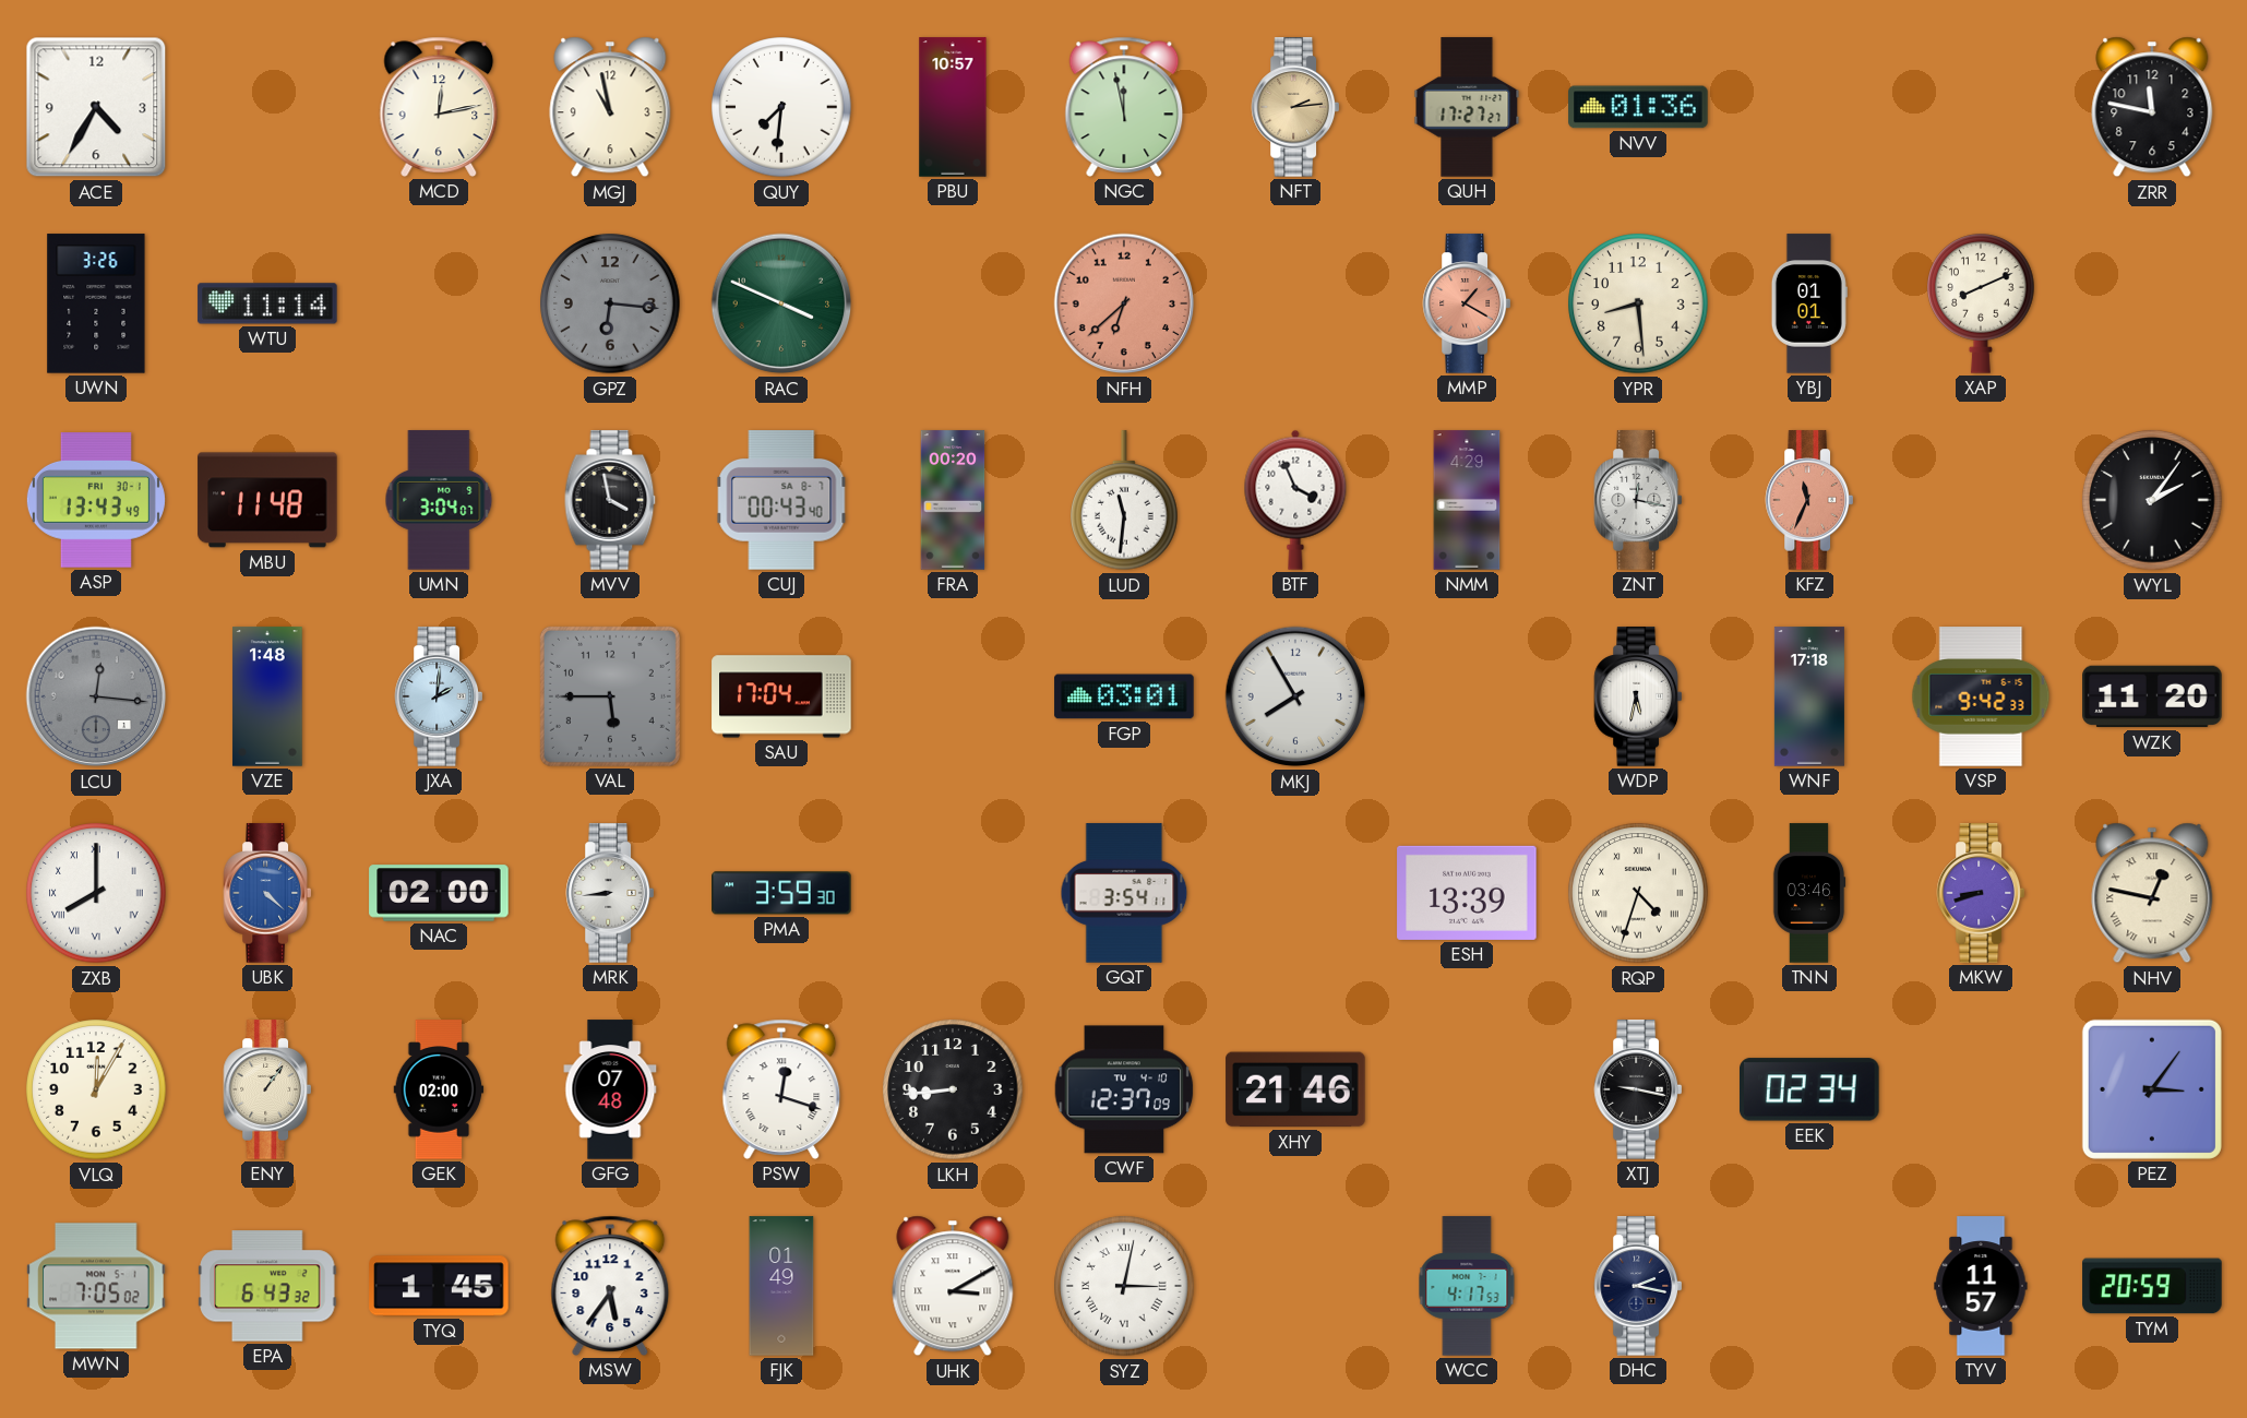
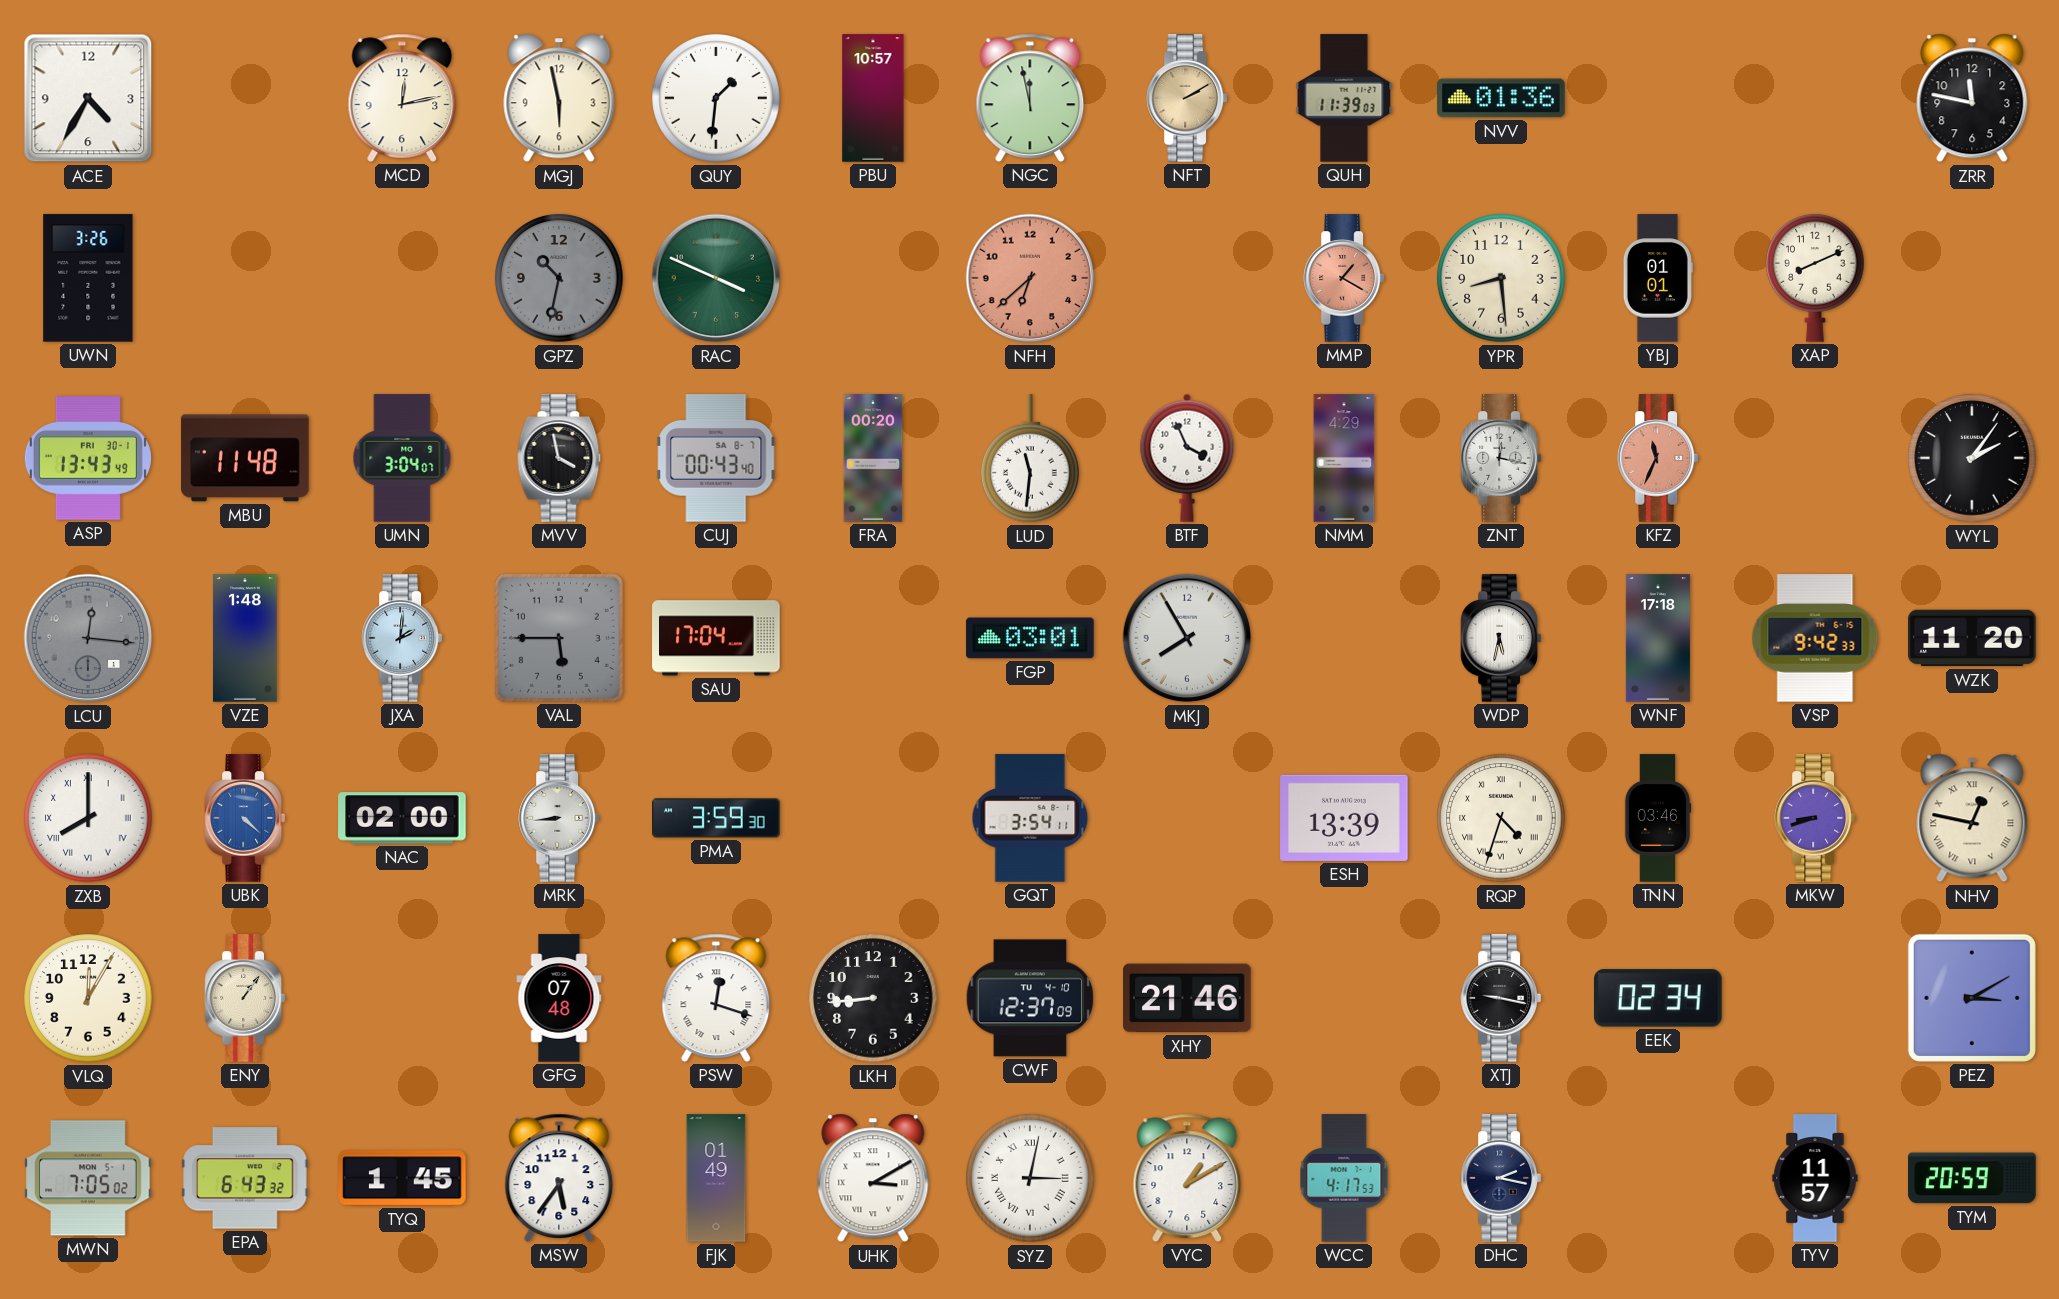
MGJ: 10:58 -> 5:58 (559, 98)
QUY: 7:31 -> 1:31 (716, 98)
NFT: 2:14 -> 2:10 (1186, 98)
QUH: 17:27 -> 11:39 (1344, 98)
WTU: 11:14 -> none (267, 303)
GPZ: 6:16 -> 10:32 (559, 278)
GEK: 02:00 -> none (439, 1089)
PEZ: 3:06 -> 3:10 (1972, 998)
VYC: none -> 1:10 (1187, 1178)
